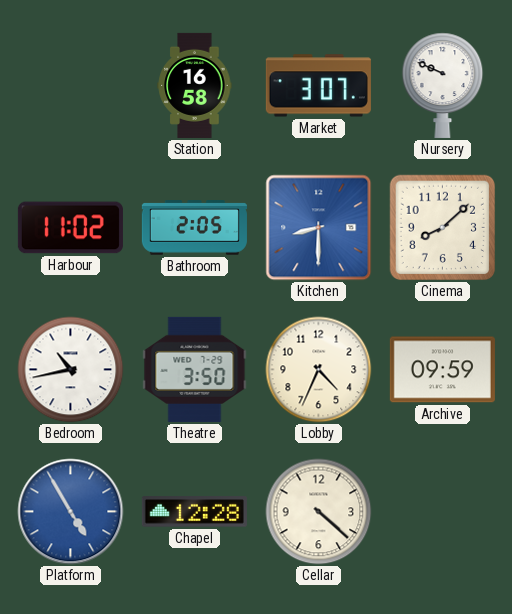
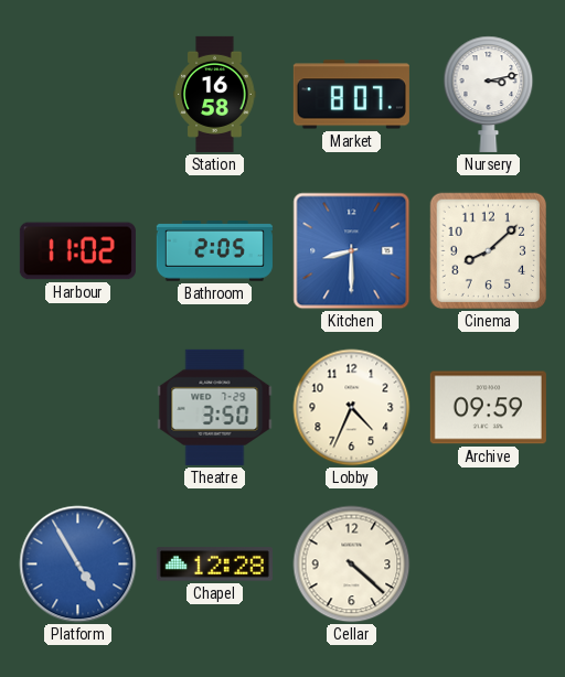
Market: 3:07 -> 8:07 (351, 95)
Nursery: 9:49 -> 3:13 (489, 94)
Bedroom: 10:43 -> none (71, 370)
